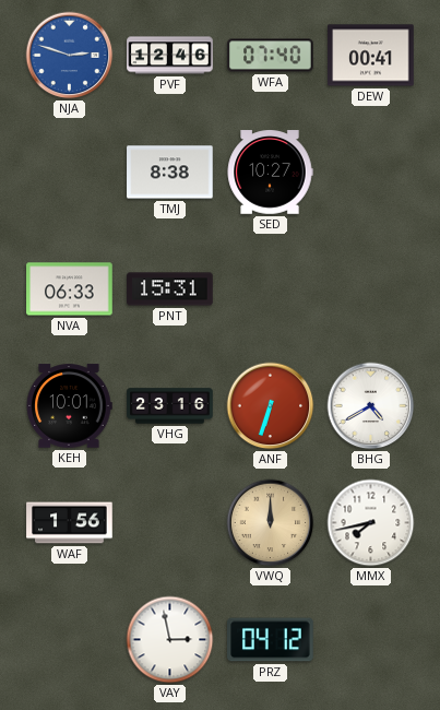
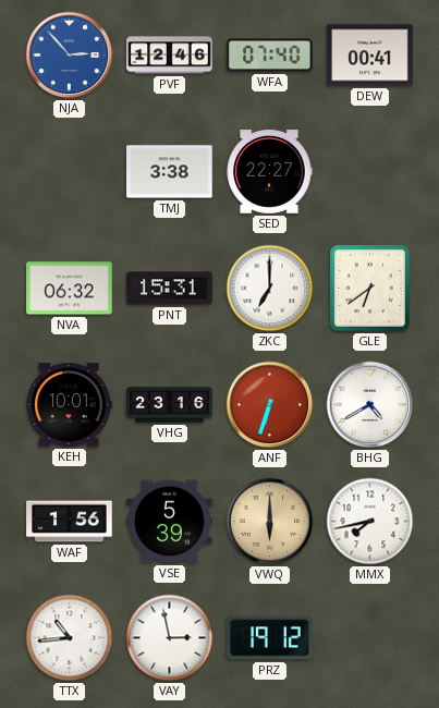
NJA: 2:48 -> 2:53 (70, 56)
TMJ: 8:38 -> 3:38 (170, 172)
SED: 10:27 -> 22:27 (269, 172)
NVA: 06:33 -> 06:32 (70, 289)
ZKC: none -> 7:00 (270, 289)
GLE: none -> 6:39 (369, 288)
VSE: none -> 5:39 (170, 522)
VWQ: 12:00 -> 6:00 (270, 522)
TTX: none -> 10:44 (70, 638)
PRZ: 04:12 -> 19:12 (270, 638)
